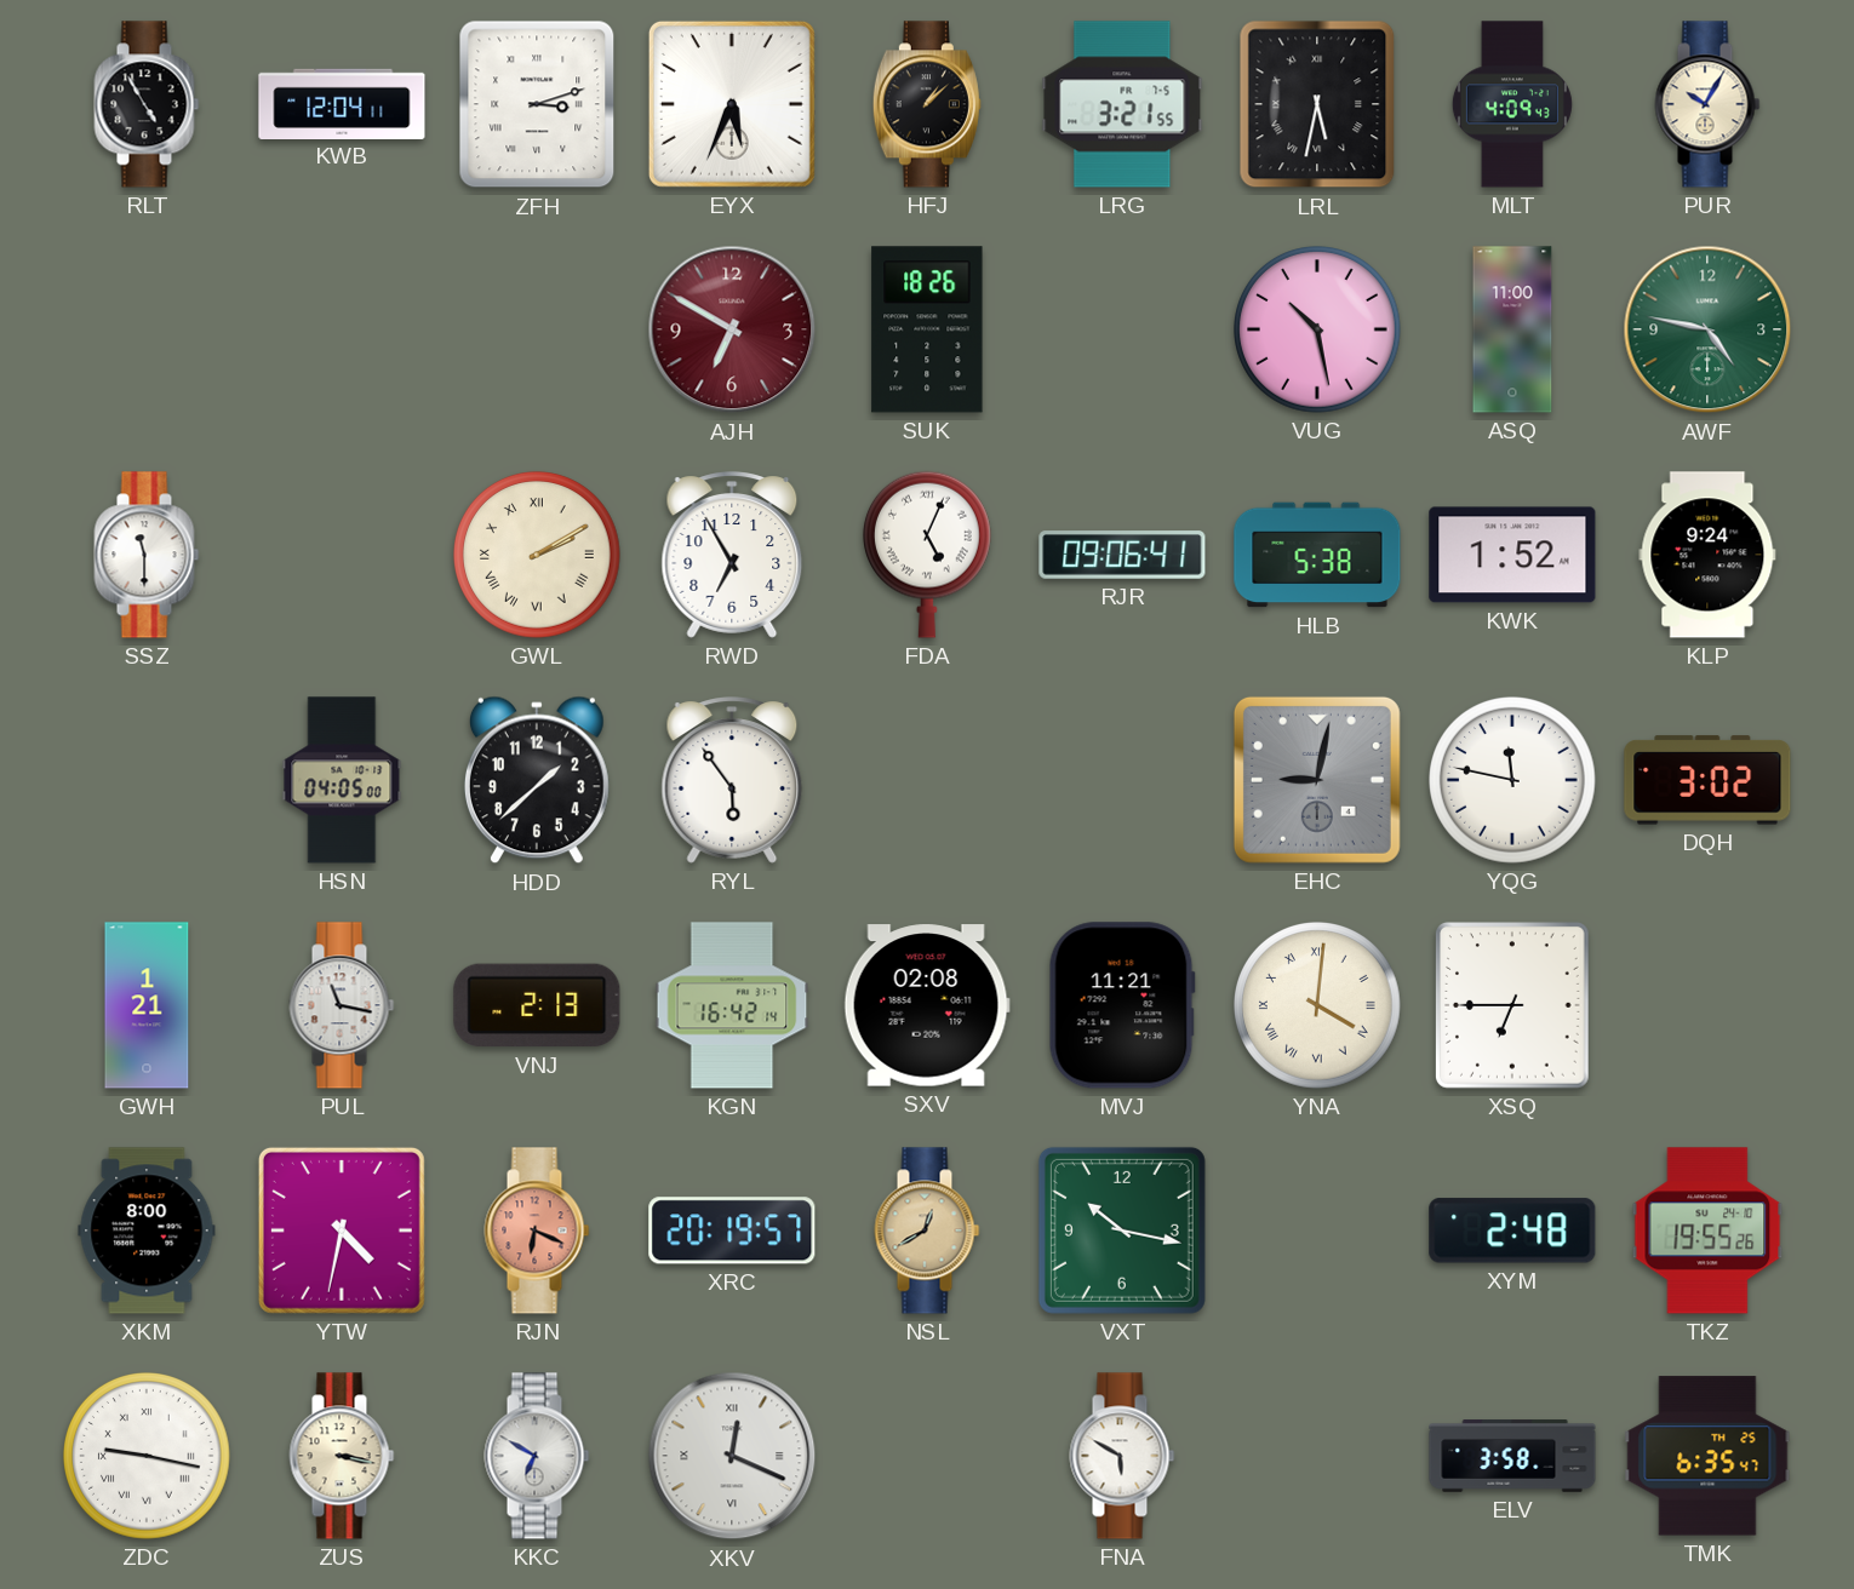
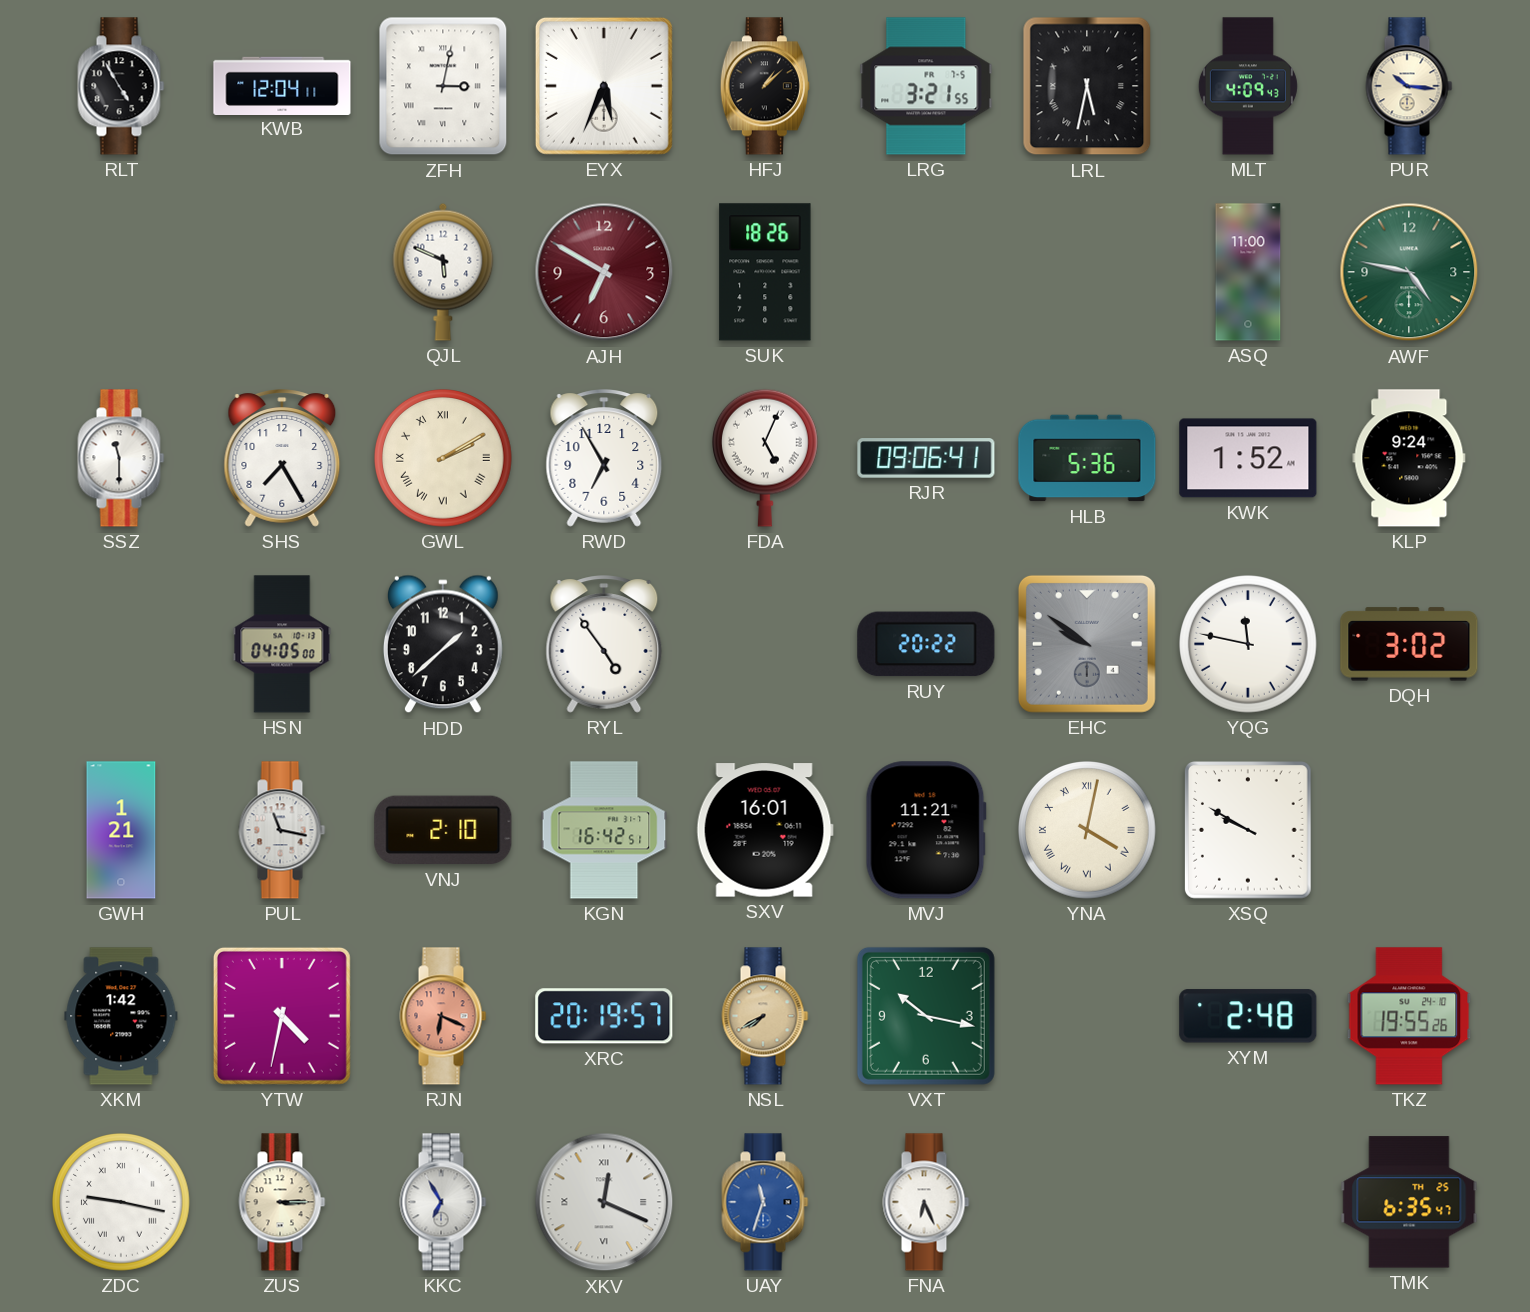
ZFH: 3:12 -> 3:02 (443, 86)
PUR: 10:05 -> 10:16 (1409, 86)
QJL: none -> 5:49 (443, 272)
VUG: 10:28 -> none (1318, 331)
SHS: none -> 7:25 (282, 458)
HLB: 5:38 -> 5:36 (1087, 458)
RYL: 5:54 -> 4:54 (604, 644)
RUY: none -> 20:22 (926, 644)
EHC: 9:02 -> 9:51 (1087, 644)
VNJ: 2:13 -> 2:10 (443, 830)
KGN: 16:42:14 -> 16:42:51 (604, 830)
SXV: 02:08 -> 16:01 (765, 830)
YNA: 4:01 -> 4:02 (1088, 831)
XSQ: 6:45 -> 9:50 (1249, 831)
XKM: 8:00 -> 1:42 (121, 1016)
NSL: 12:40 -> 7:40 (765, 1016)
ZUS: 3:17 -> 3:15 (282, 1202)
KKC: 6:50 -> 6:55 (443, 1202)
UAY: none -> 11:33 (765, 1202)
FNA: 5:50 -> 6:26 (926, 1202)
ELV: 3:58 -> none (1512, 1456)
